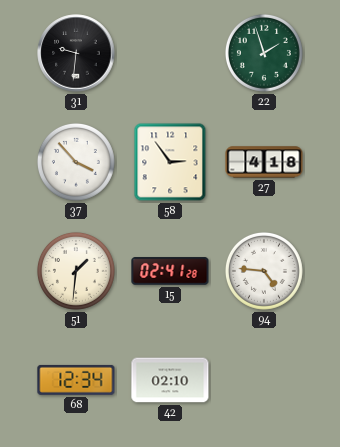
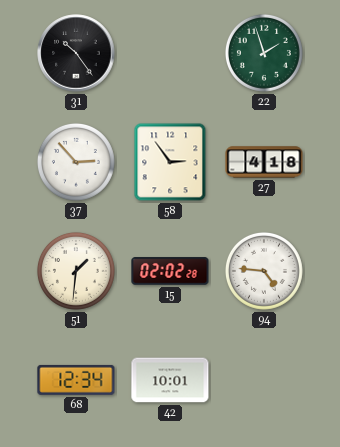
31: 9:31 -> 10:24 (76, 53)
37: 3:53 -> 2:53 (76, 162)
15: 02:41 -> 02:02 (170, 271)
42: 02:10 -> 10:01 (170, 380)
